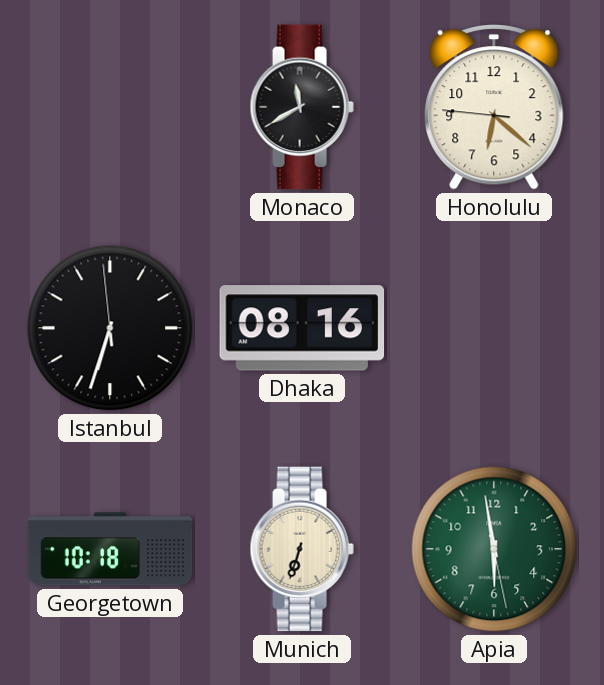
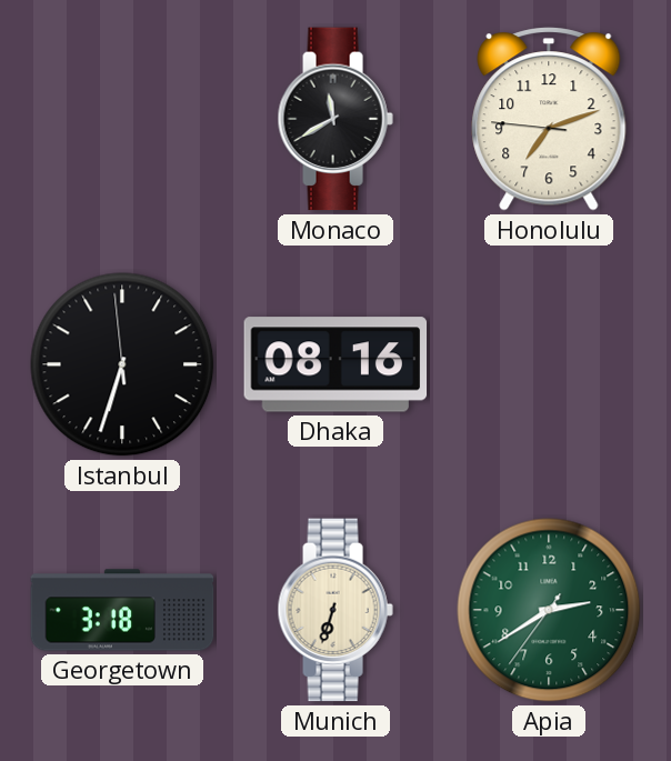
Honolulu: 6:21 -> 7:11 (549, 119)
Georgetown: 10:18 -> 3:18 (122, 610)
Apia: 5:58 -> 2:39 (549, 610)
